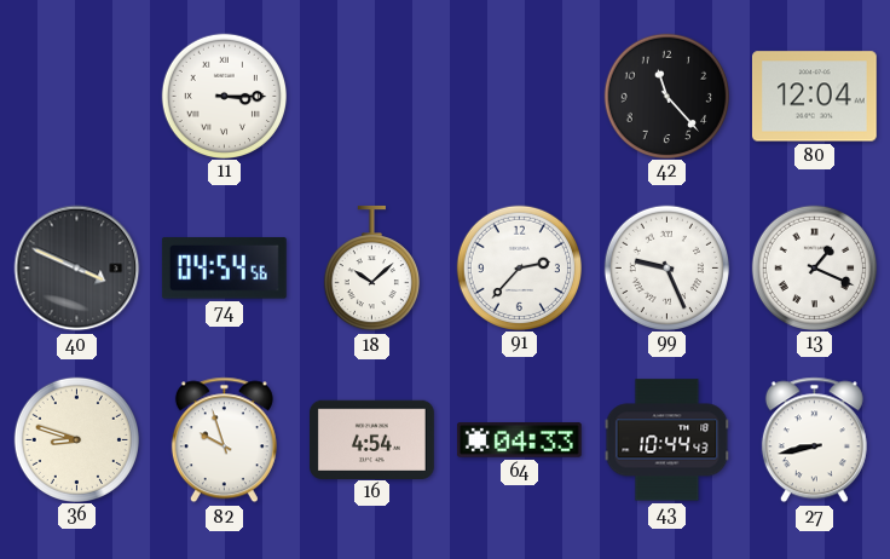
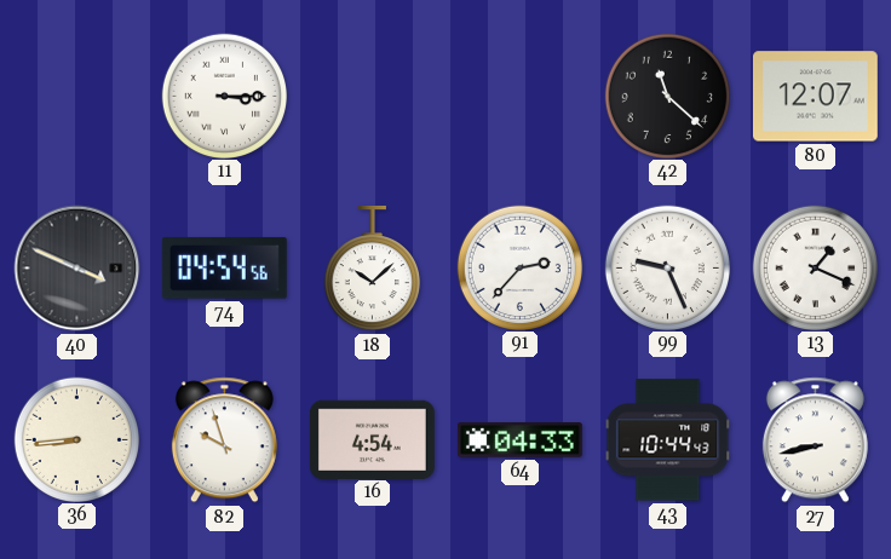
42: 11:23 -> 11:22 (667, 96)
80: 12:04 -> 12:07 (815, 97)
36: 8:48 -> 8:44 (76, 439)
